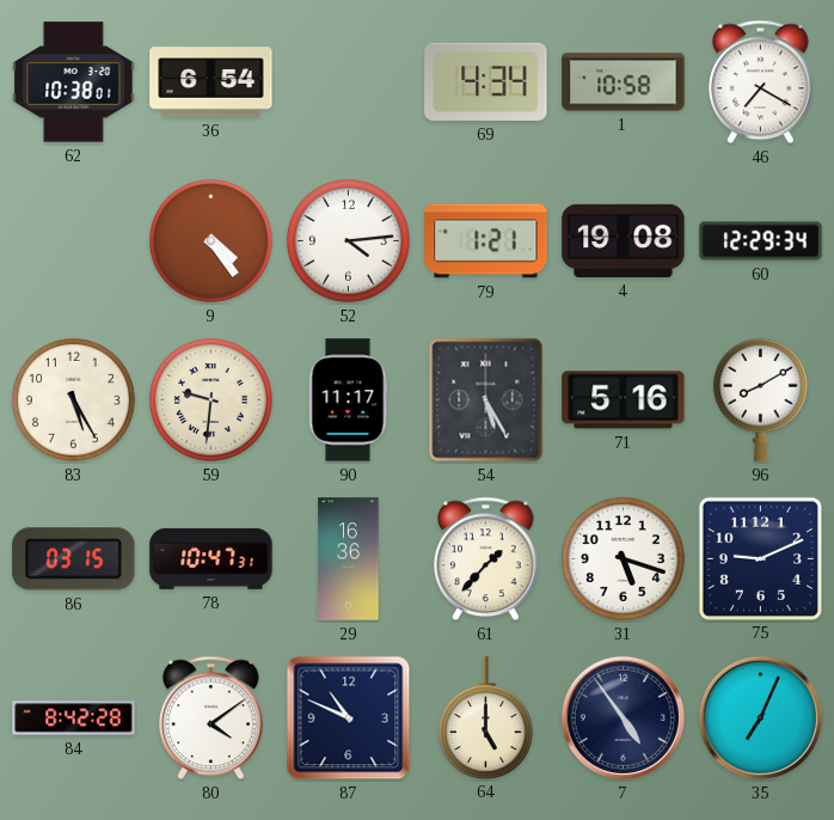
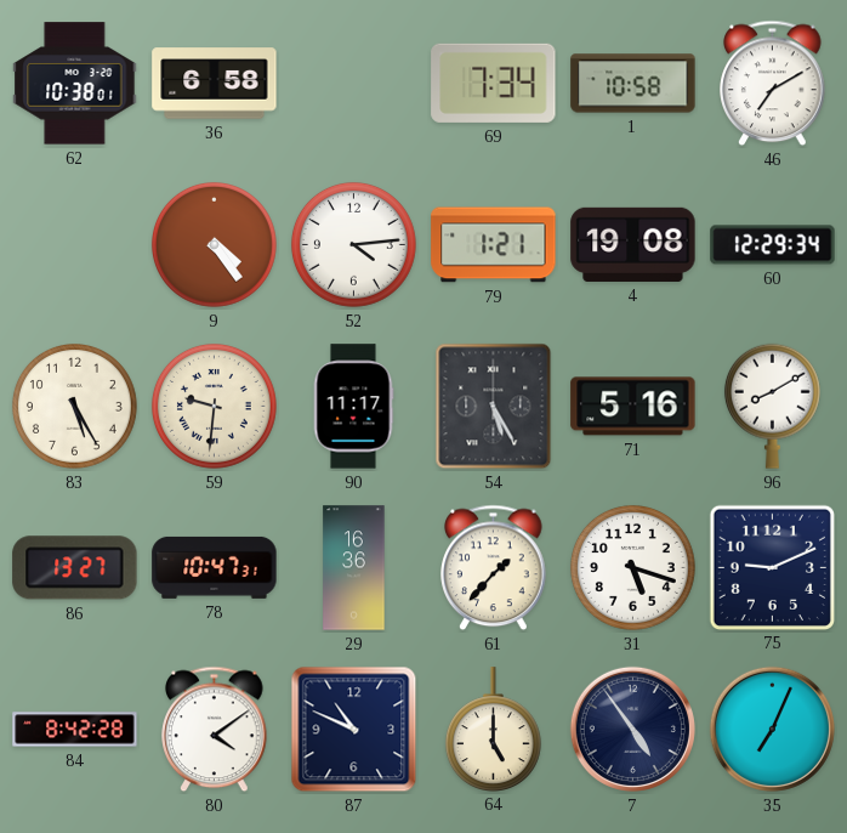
36: 6:54 -> 6:58 (215, 84)
69: 4:34 -> 7:34 (494, 83)
46: 7:20 -> 7:10 (773, 84)
86: 03:15 -> 13:27 (75, 568)
